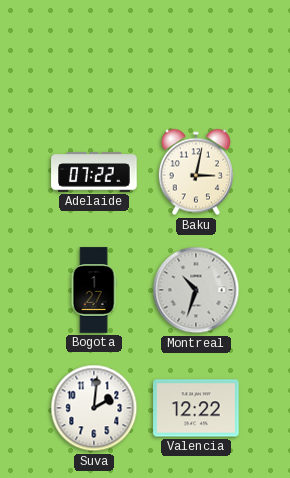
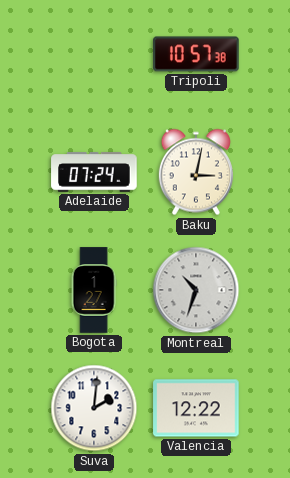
Tripoli: none -> 10:57 (196, 54)
Adelaide: 07:22 -> 07:24 (94, 172)
